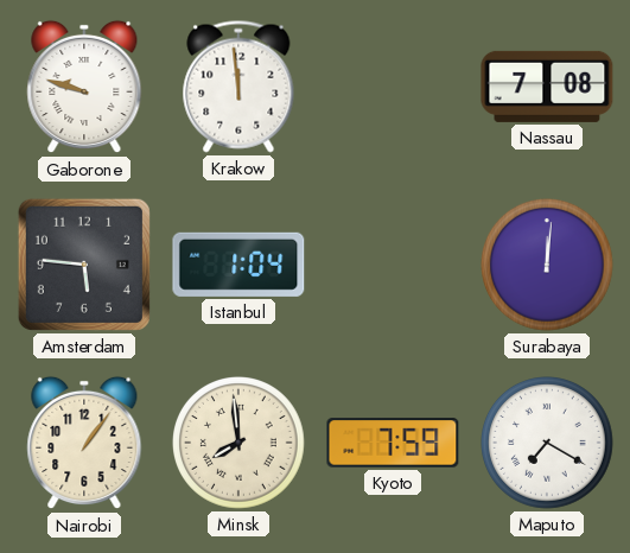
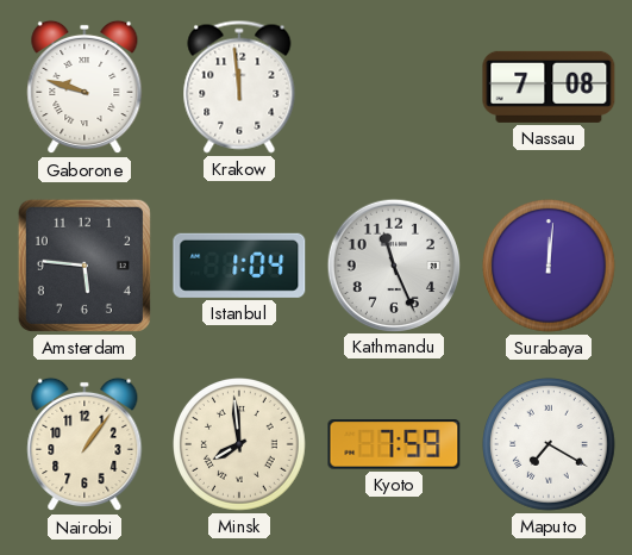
Kathmandu: none -> 11:26 (393, 264)
